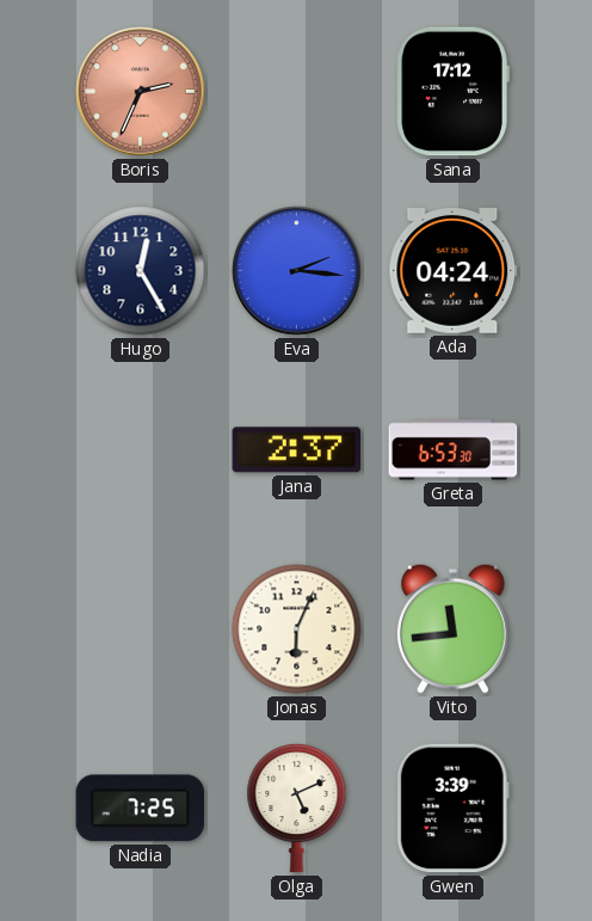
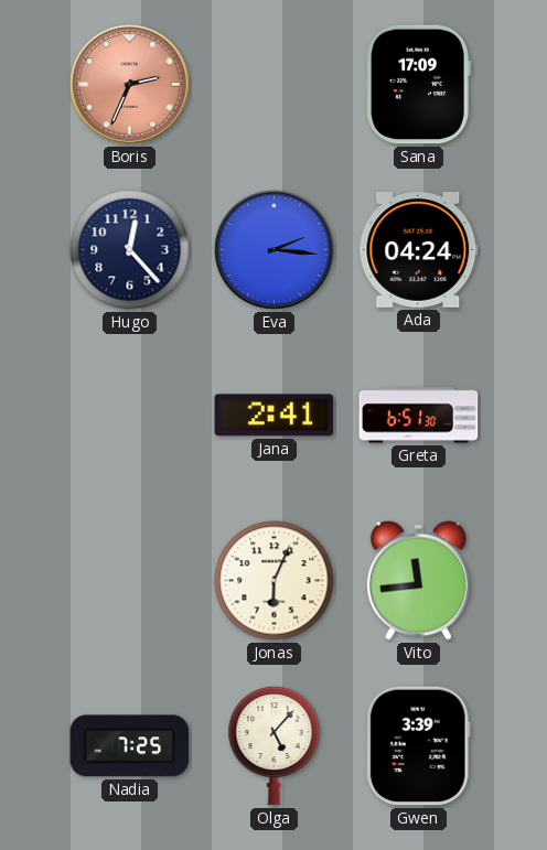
Sana: 17:12 -> 17:09 (418, 85)
Hugo: 12:25 -> 12:23 (130, 250)
Jana: 2:37 -> 2:41 (275, 416)
Greta: 6:53 -> 6:51 (419, 416)
Olga: 5:11 -> 5:07 (275, 745)
